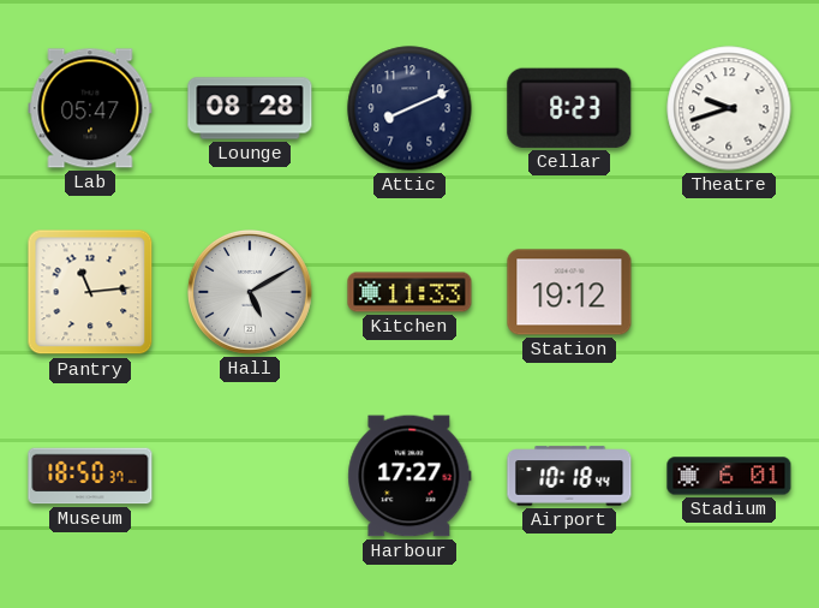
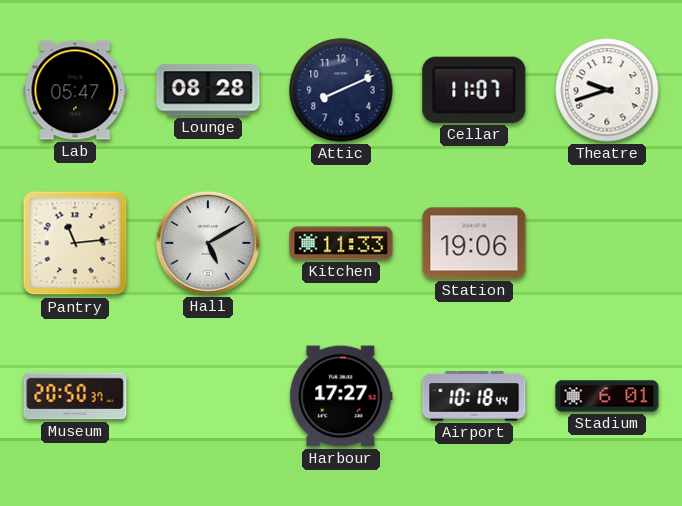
Cellar: 8:23 -> 11:07 (474, 90)
Station: 19:12 -> 19:06 (474, 243)
Museum: 18:50 -> 20:50 (75, 396)
